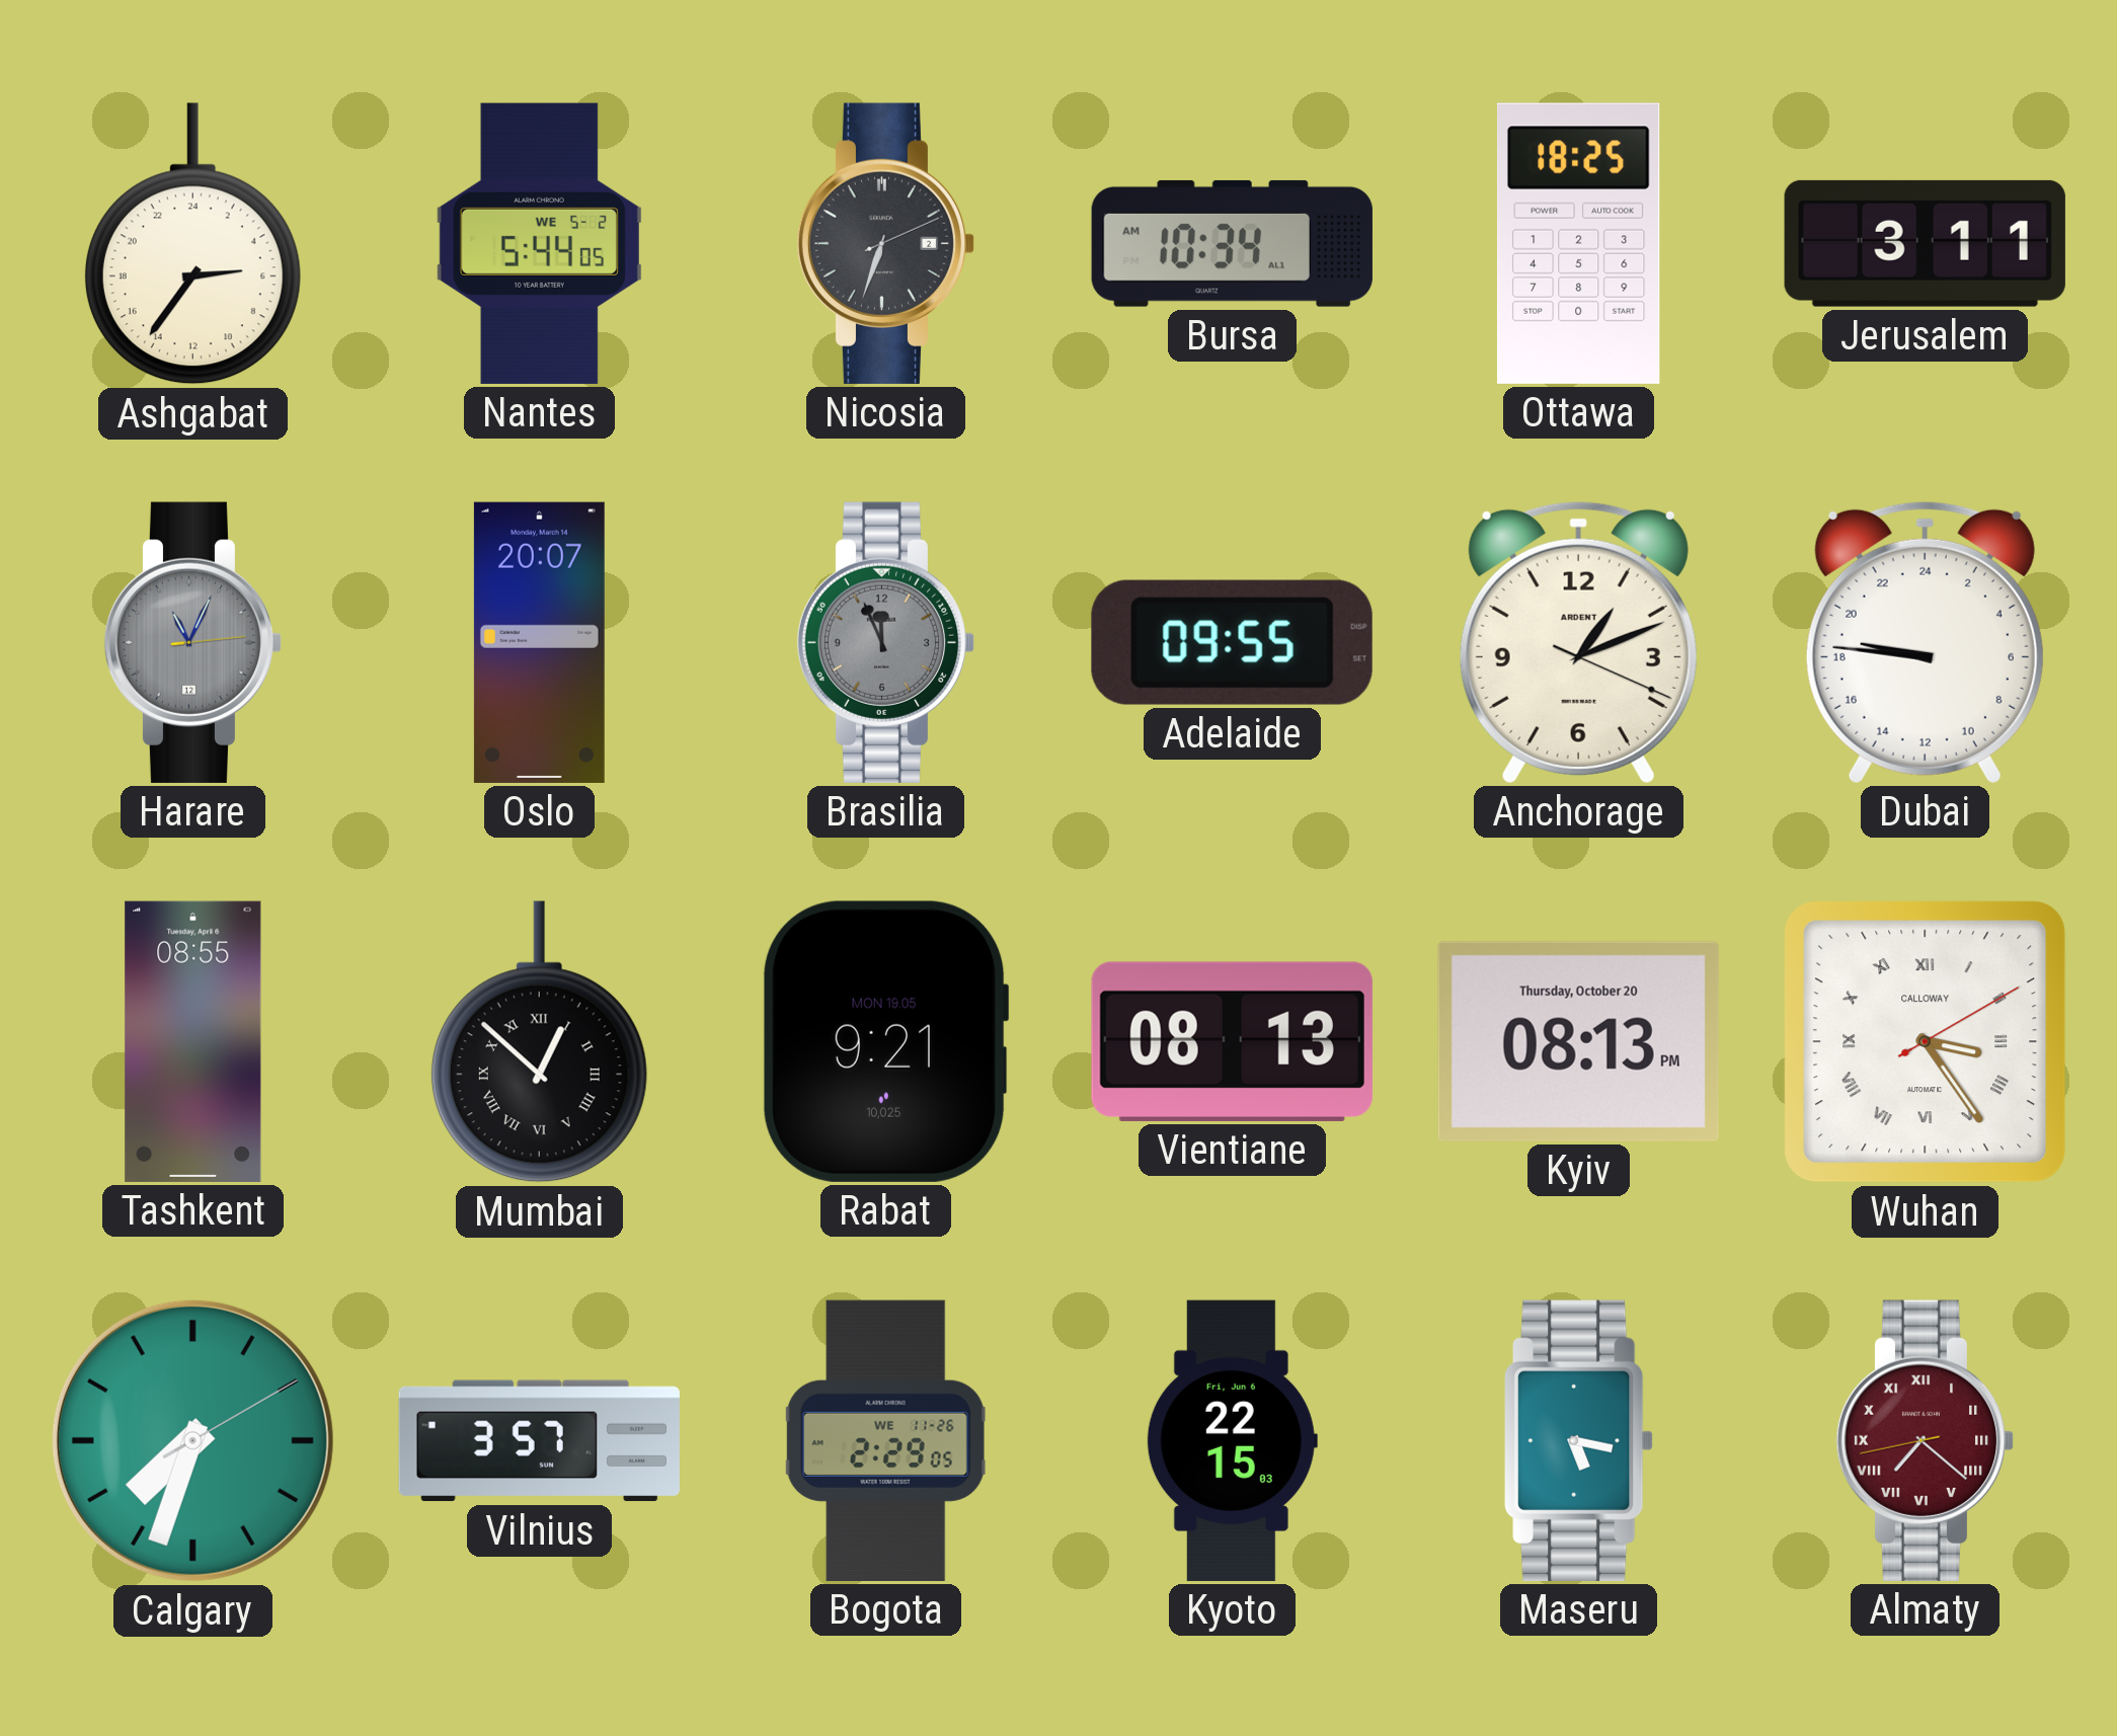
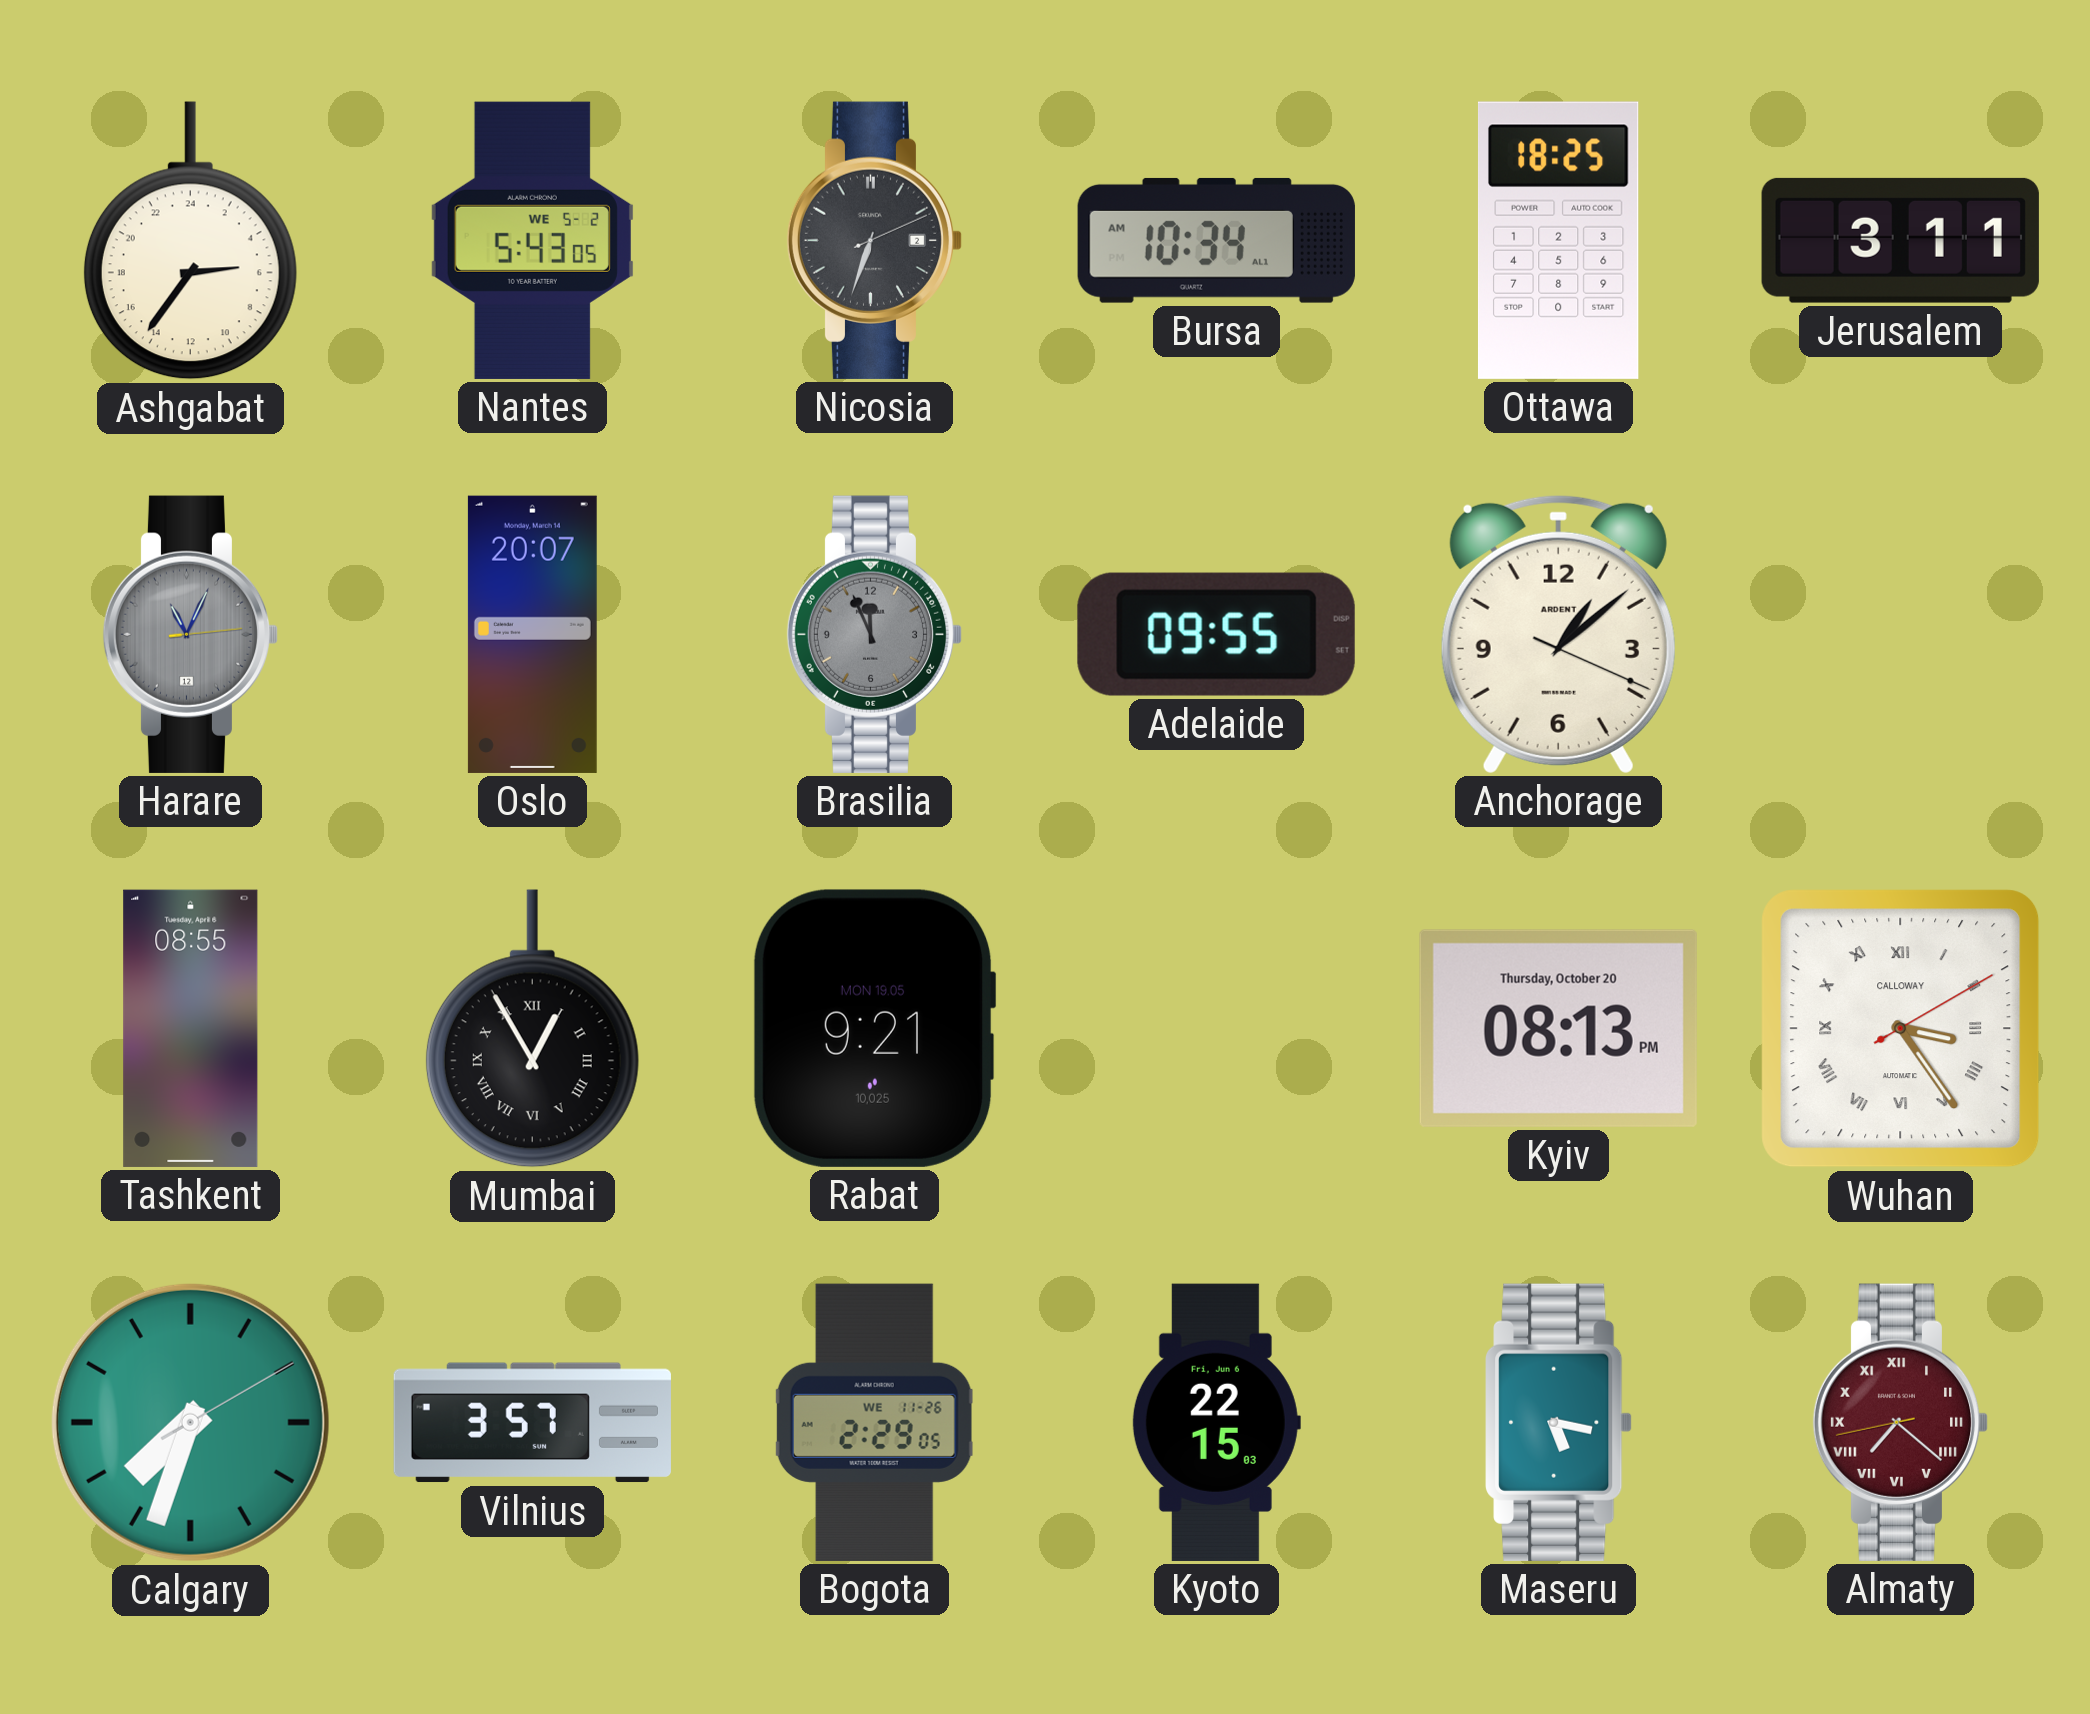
Nantes: 5:44 -> 5:43 (532, 240)
Anchorage: 1:11 -> 1:08 (1558, 634)
Dubai: 18:46 -> none (1925, 642)
Mumbai: 12:52 -> 12:55 (532, 1029)
Vientiane: 08:13 -> none (1232, 1041)
